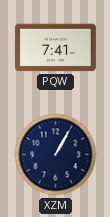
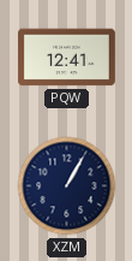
PQW: 7:41 -> 12:41 (66, 58)
